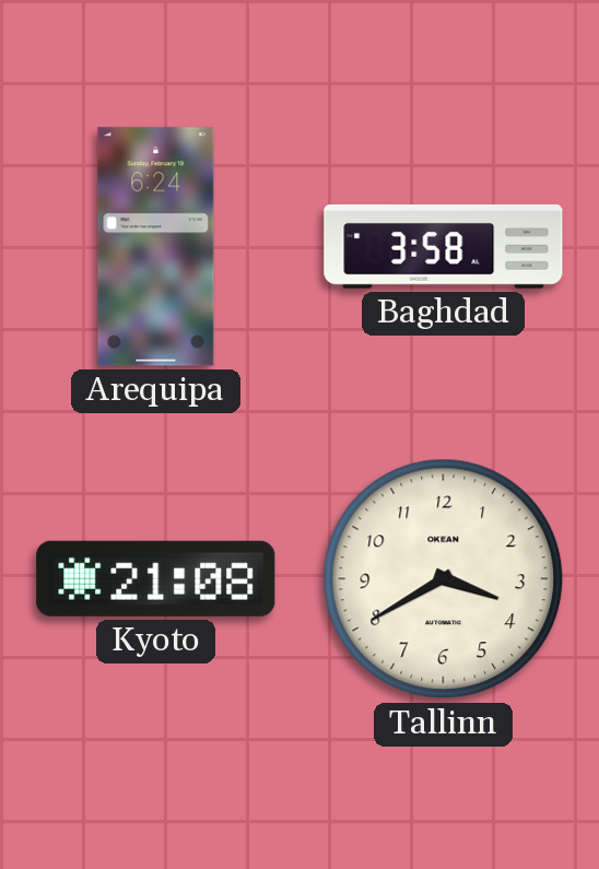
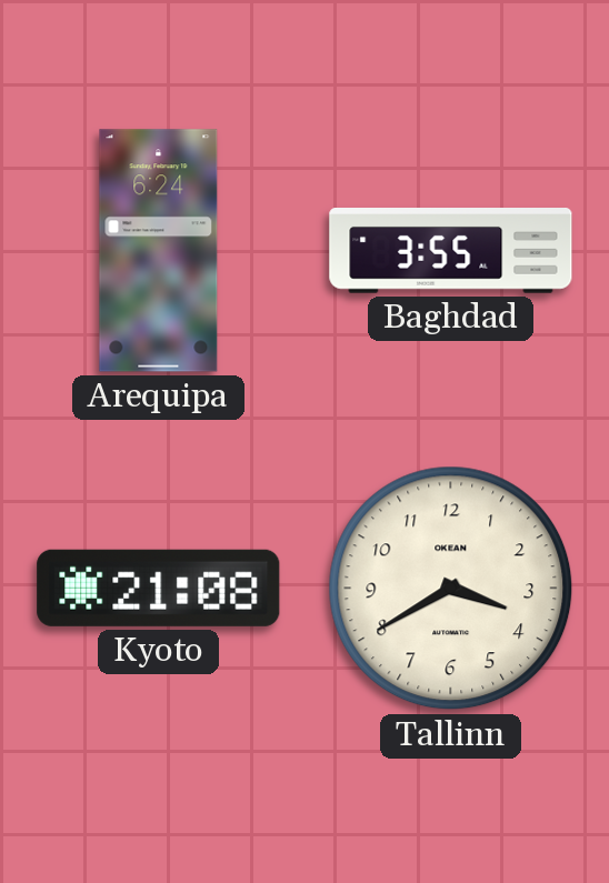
Baghdad: 3:58 -> 3:55 (451, 251)
